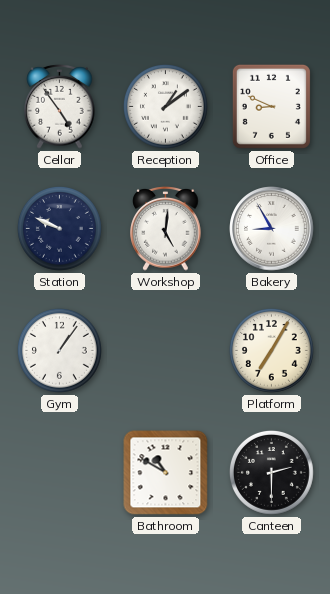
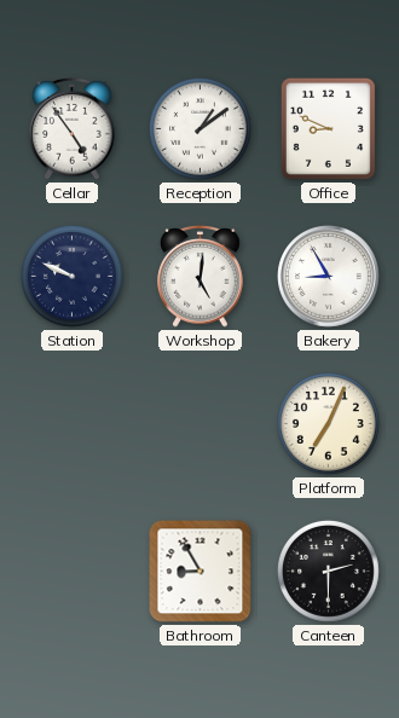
Gym: 1:06 -> none (59, 350)
Platform: 7:05 -> 7:04 (328, 423)
Bathroom: 10:50 -> 8:55 (201, 572)
